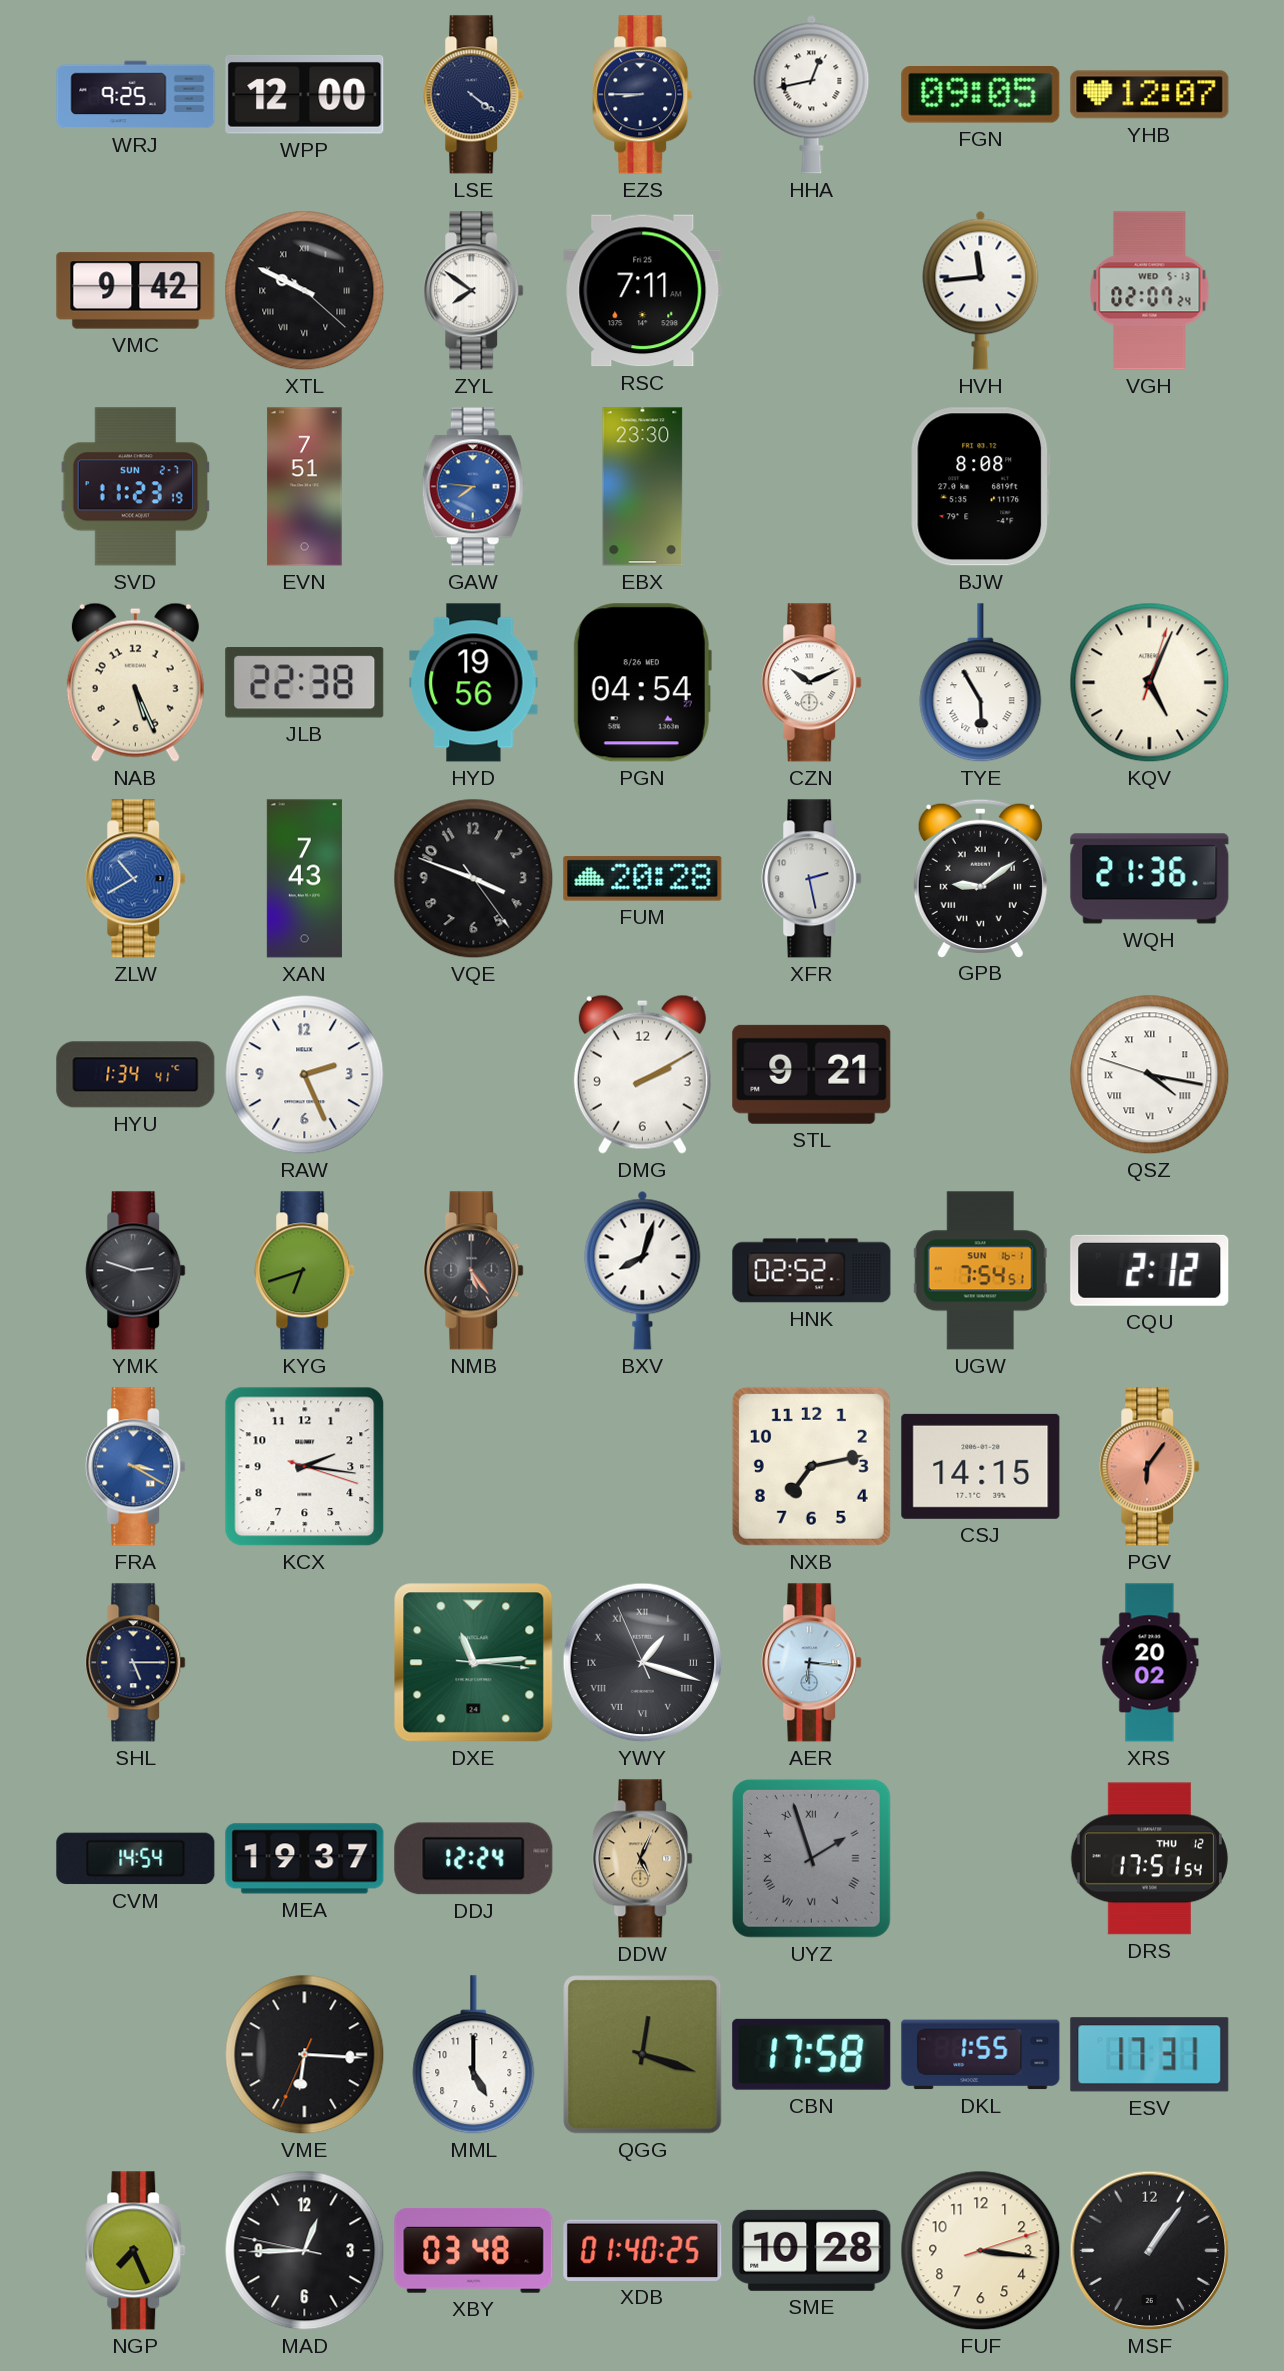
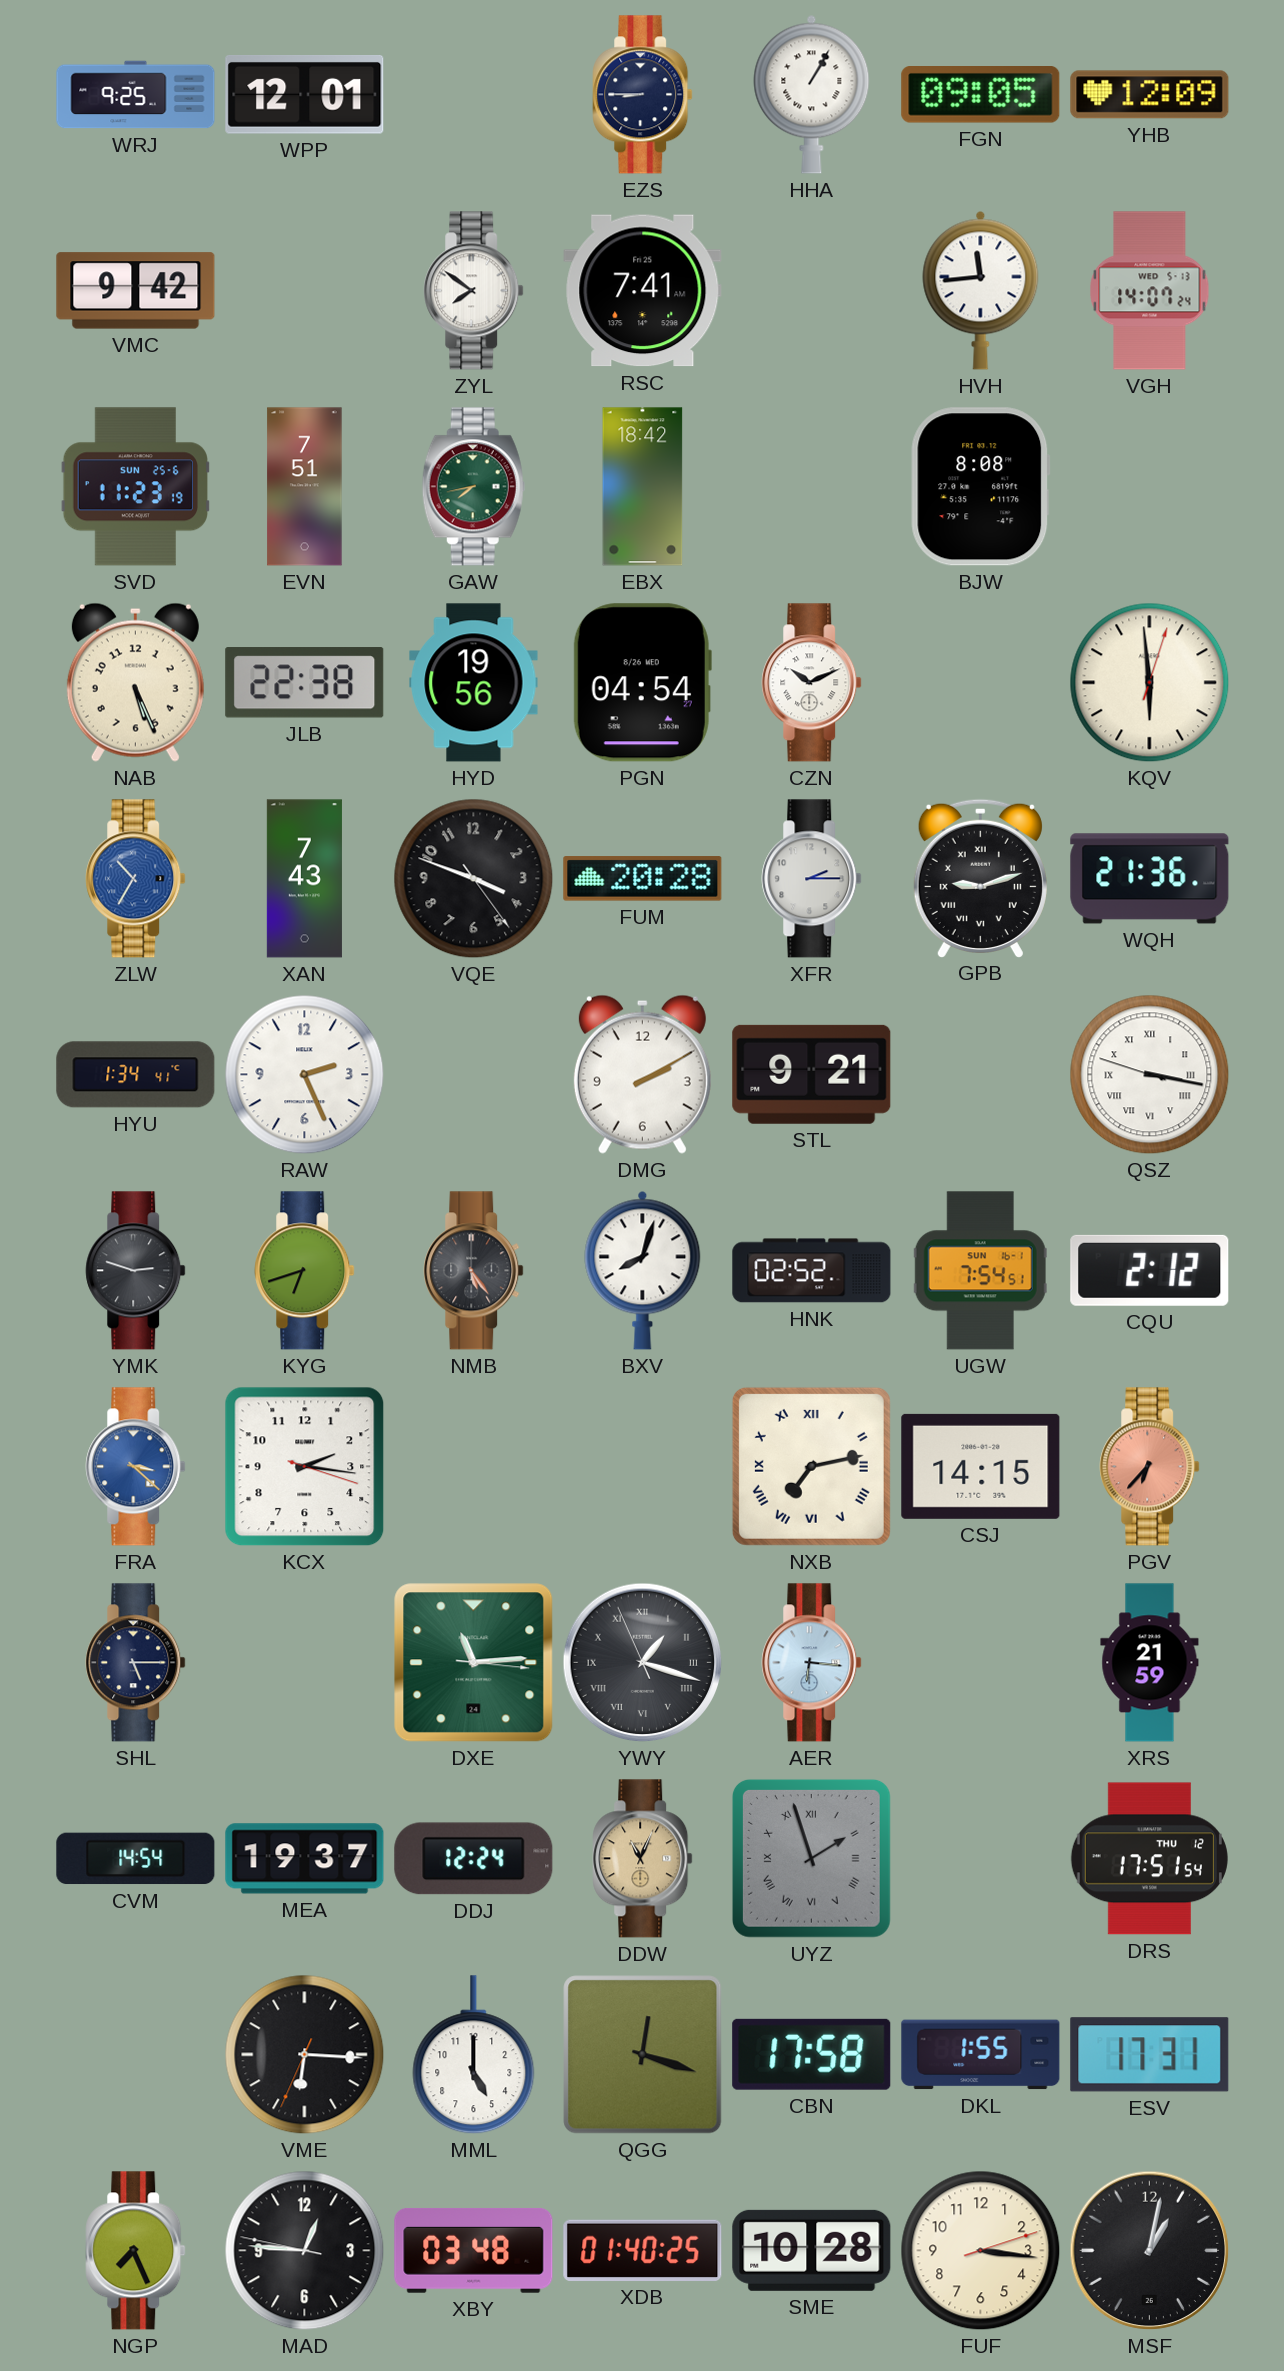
WPP: 12:00 -> 12:01 (305, 95)
LSE: 4:21 -> none (474, 95)
HHA: 12:43 -> 1:05 (812, 94)
YHB: 12:07 -> 12:09 (1150, 95)
XTL: 9:49 -> none (305, 291)
RSC: 7:11 -> 7:41 (643, 291)
VGH: 02:07 -> 14:07 (1150, 291)
SVD date: SUN 2-7 -> SUN 25-6 (136, 487)
GAW: 7:46 -> 7:43 (473, 487)
GAW dial: blue -> green (473, 487)
EBX: 23:30 -> 18:42 (643, 487)
TYE: 5:55 -> none (981, 683)
KQV: 5:04 -> 5:59 (1150, 683)
ZLW: 10:40 -> 10:35 (136, 879)
XFR: 2:28 -> 2:15 (812, 879)
GPB: 9:09 -> 9:12 (980, 878)
QSZ: 4:16 -> 3:16 (1150, 1075)
FRA: 3:20 -> 3:22 (136, 1467)
NXB numerals: Arabic -> Roman (811, 1466)
PGV: 6:06 -> 6:37 (1150, 1467)
XRS: 20:02 -> 21:59 (1150, 1663)
DDW: 5:04 -> 11:04 (643, 1859)
MAD: 12:44 -> 12:45 (305, 2251)
MSF: 1:06 -> 1:02 (1150, 2251)
